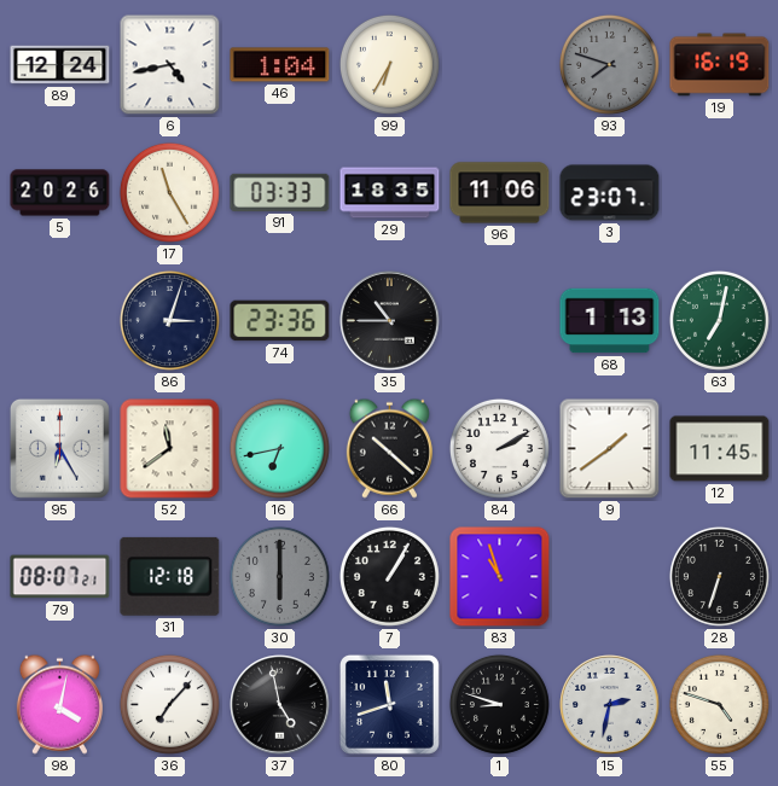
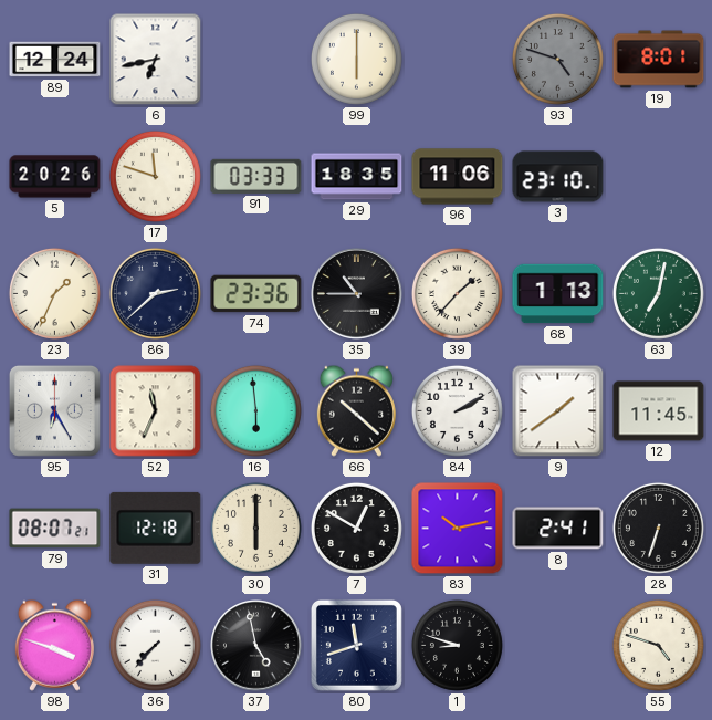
6: 4:43 -> 6:43 (156, 60)
46: 1:04 -> none (280, 65)
99: 6:35 -> 6:00 (356, 59)
93: 7:48 -> 4:48 (557, 59)
19: 16:19 -> 8:01 (659, 60)
17: 11:25 -> 11:48 (155, 176)
3: 23:07 -> 23:10 (558, 177)
23: none -> 1:34 (54, 293)
86: 3:03 -> 2:38 (155, 293)
39: none -> 1:37 (457, 293)
52: 11:39 -> 11:34 (156, 411)
16: 6:43 -> 5:59 (255, 410)
30 dial: grey -> cream (255, 528)
7: 1:05 -> 12:50 (356, 528)
83: 10:57 -> 10:13 (458, 529)
8: none -> 2:41 (558, 529)
98: 4:02 -> 3:48 (54, 645)
36: 7:07 -> 7:37 (155, 645)
15: 2:32 -> none (610, 705)
